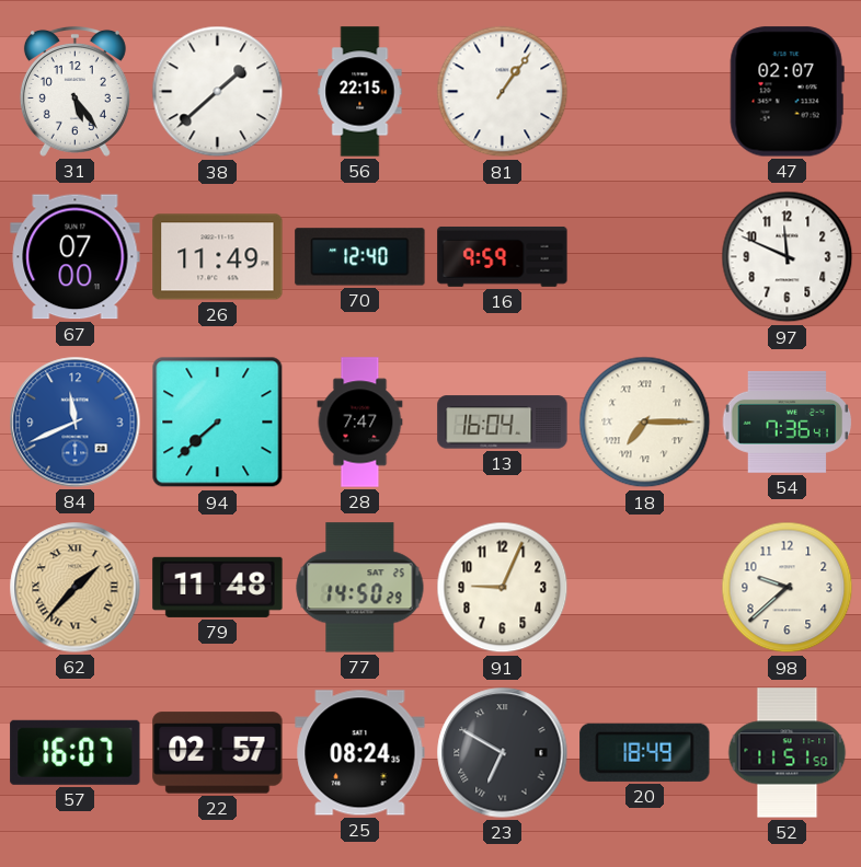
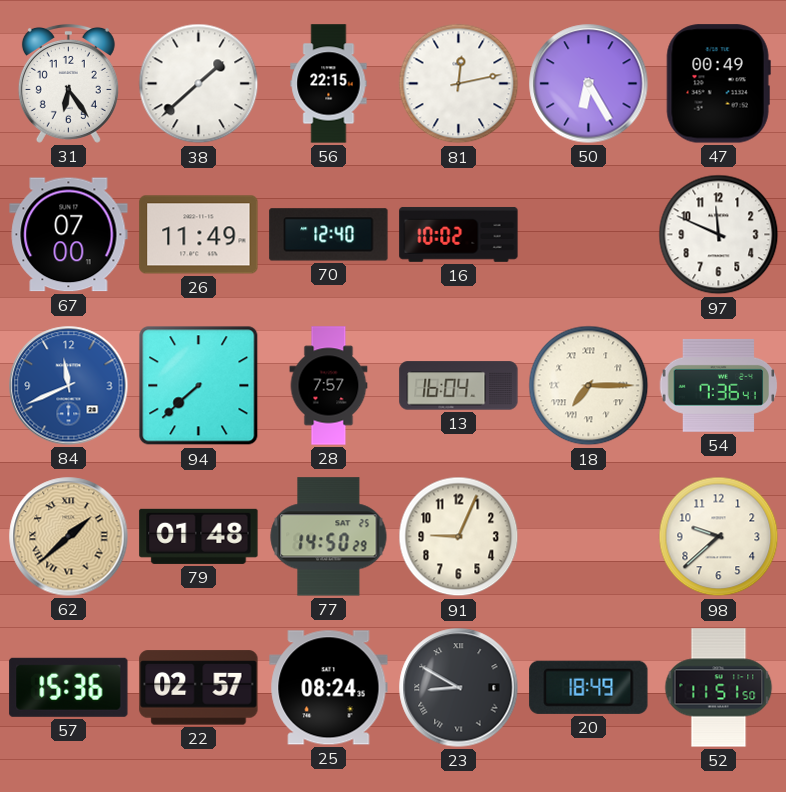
31: 5:24 -> 6:24 (68, 83)
81: 1:06 -> 12:13 (459, 84)
50: none -> 6:25 (589, 84)
47: 02:07 -> 00:49 (718, 84)
16: 9:59 -> 10:02 (459, 234)
28: 7:47 -> 7:57 (329, 386)
62: 1:37 -> 1:38 (69, 537)
79: 11:48 -> 01:48 (199, 536)
57: 16:07 -> 15:36 (69, 687)
23: 6:50 -> 8:50 (459, 688)
